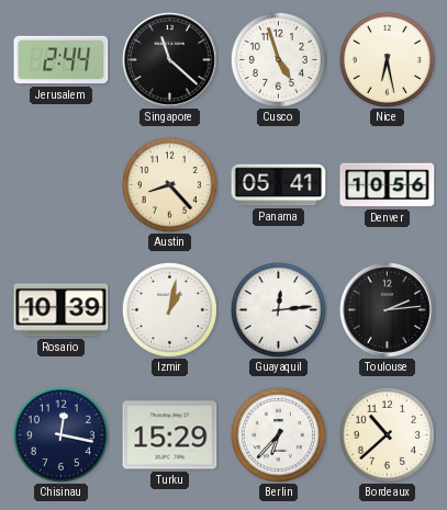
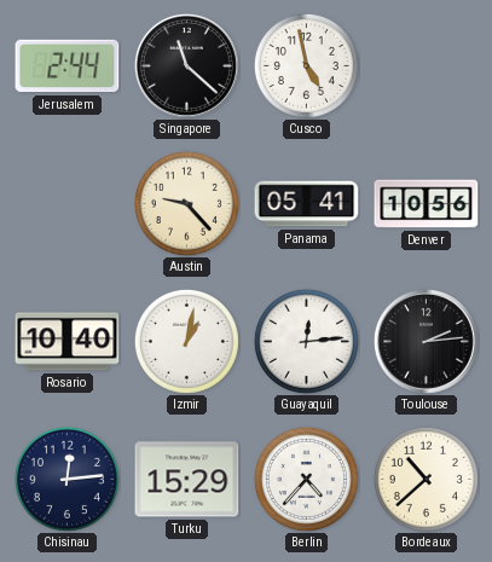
Cusco: 4:57 -> 4:58 (306, 65)
Nice: 6:28 -> none (387, 59)
Austin: 8:23 -> 9:23 (186, 203)
Rosario: 10:39 -> 10:40 (68, 342)
Chisinau: 12:17 -> 12:14 (66, 479)
Berlin: 6:37 -> 4:37 (306, 479)
